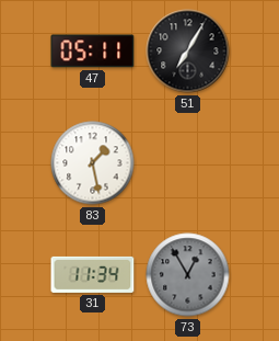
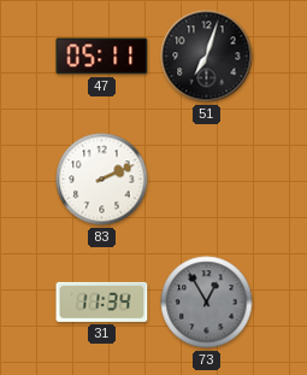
51: 7:05 -> 7:03 (207, 57)
83: 1:28 -> 2:11 (102, 180)
